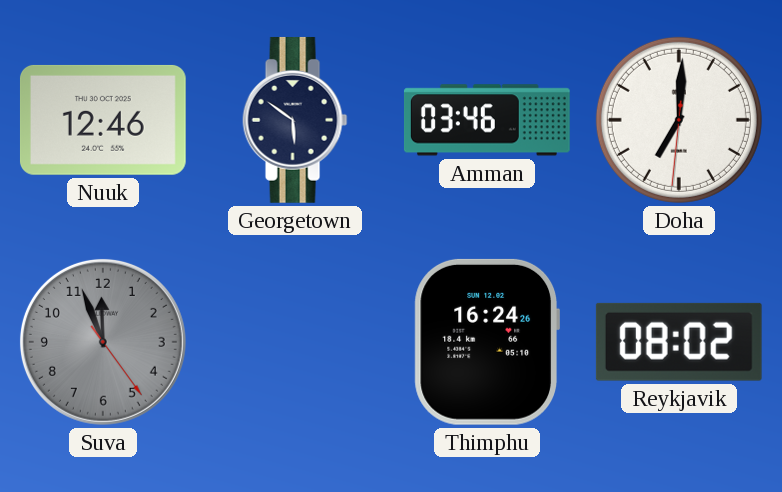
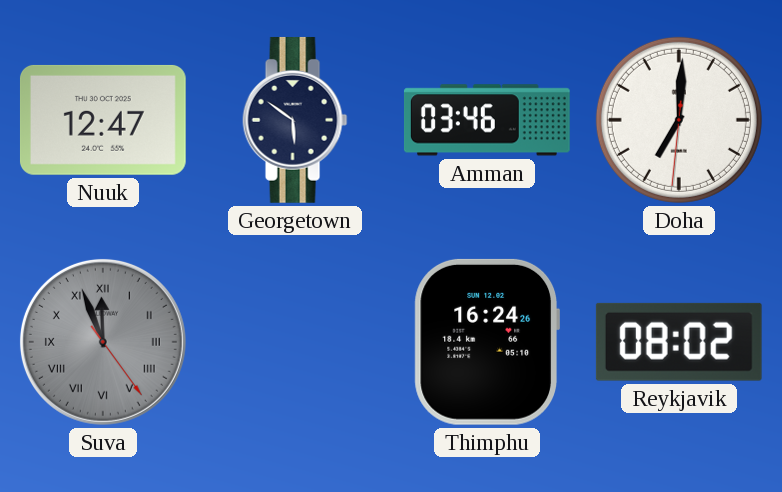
Nuuk: 12:46 -> 12:47 (103, 120)
Suva numerals: Arabic -> Roman (103, 342)
